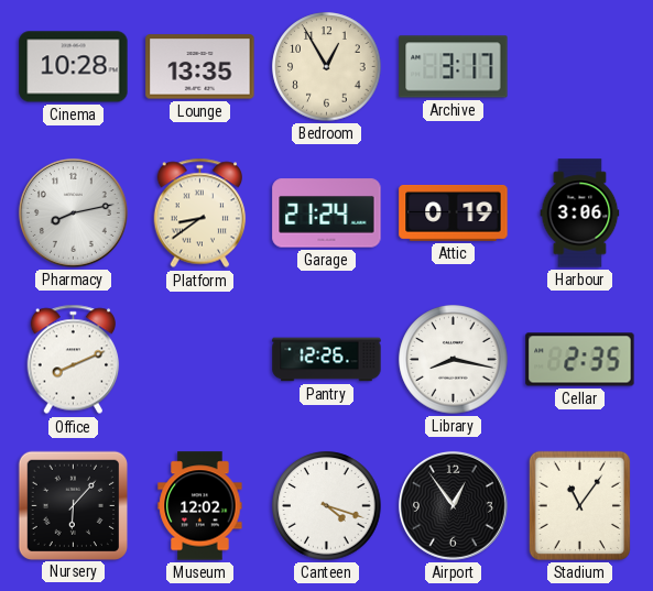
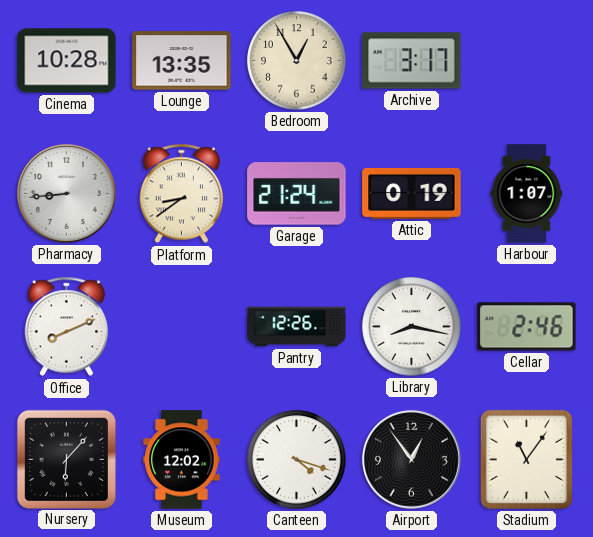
Pharmacy: 8:13 -> 8:44 (66, 193)
Harbour: 3:06 -> 1:07 (527, 194)
Cellar: 2:35 -> 2:46 (527, 327)
